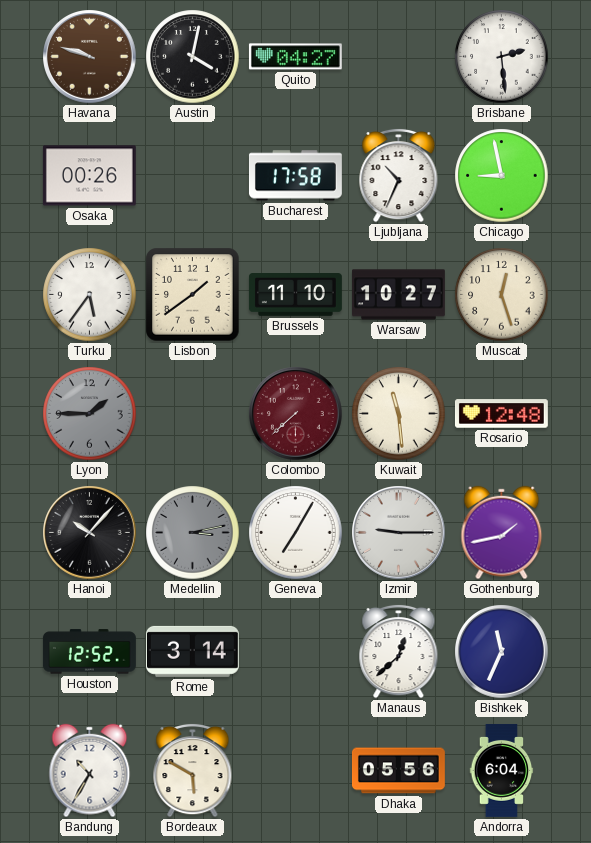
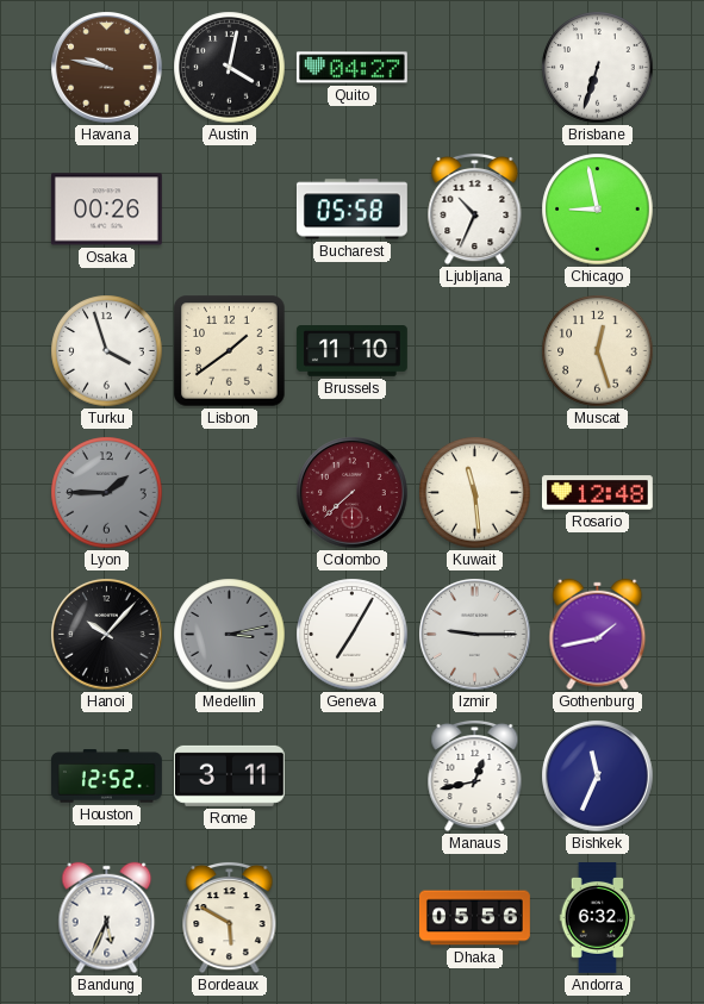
Havana: 9:48 -> 9:47 (107, 68)
Brisbane: 2:29 -> 6:33 (598, 68)
Bucharest: 17:58 -> 05:58 (351, 210)
Turku: 5:36 -> 3:57 (107, 351)
Warsaw: 10:27 -> none (398, 295)
Rome: 3:14 -> 3:11 (229, 775)
Manaus: 12:38 -> 12:43 (475, 775)
Bandung: 10:35 -> 5:34 (107, 918)
Andorra: 6:04 -> 6:32 (598, 917)
